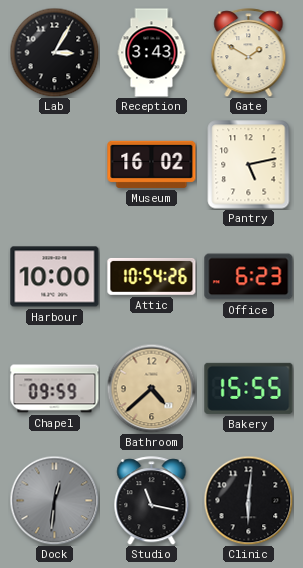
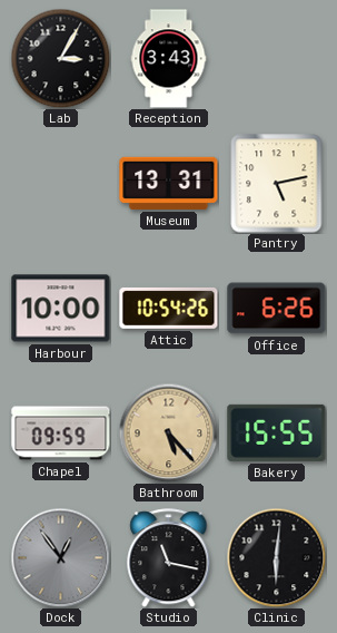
Gate: 1:50 -> none (249, 53)
Museum: 16:02 -> 13:31 (169, 183)
Office: 6:23 -> 6:26 (277, 309)
Bathroom: 4:38 -> 5:23 (168, 432)
Dock: 12:31 -> 12:54 (60, 557)
